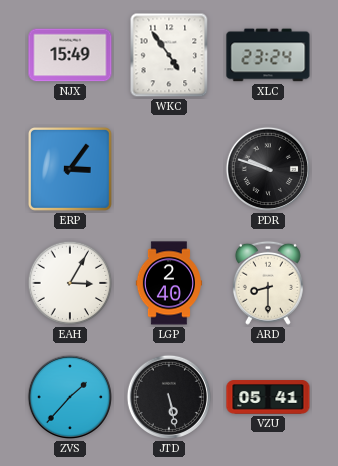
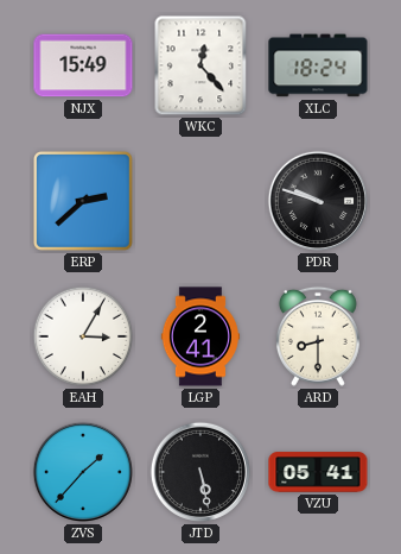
WKC: 4:54 -> 12:23 (200, 65)
XLC: 23:24 -> 18:24 (318, 65)
ERP: 3:06 -> 2:38 (83, 201)
LGP: 2:40 -> 2:41 (200, 336)
